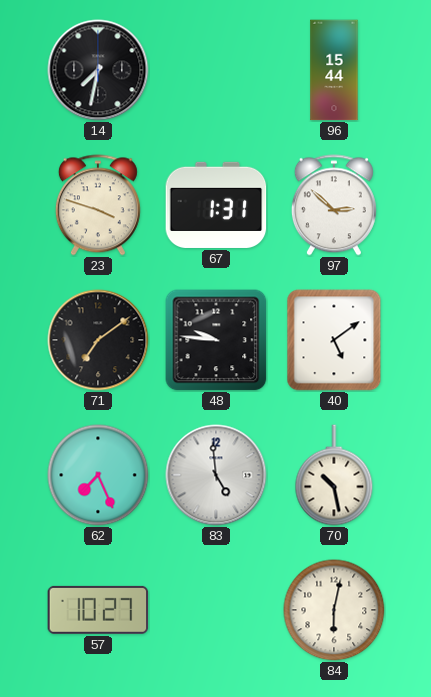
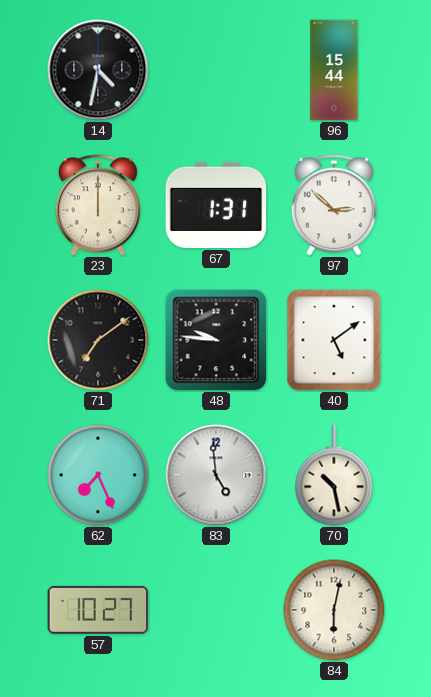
14: 7:32 -> 4:32 (98, 70)
23: 3:48 -> 12:00 (98, 205)
